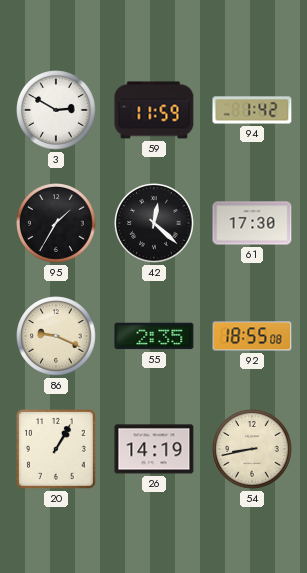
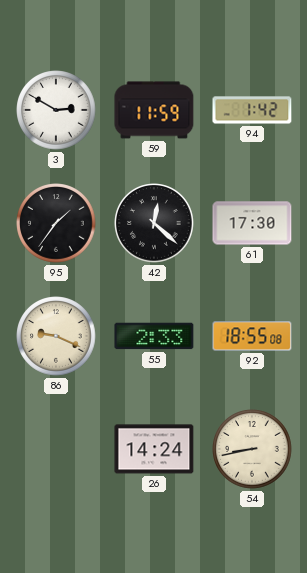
95: 1:35 -> 1:36 (56, 223)
55: 2:35 -> 2:33 (154, 336)
20: 1:05 -> none (57, 450)
26: 14:19 -> 14:24 (154, 449)
